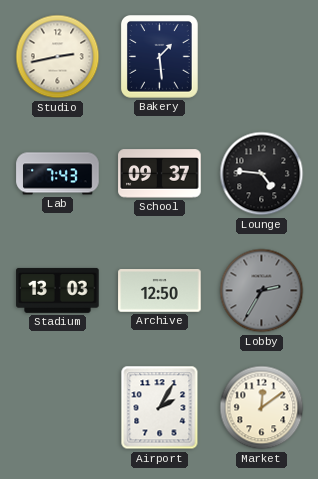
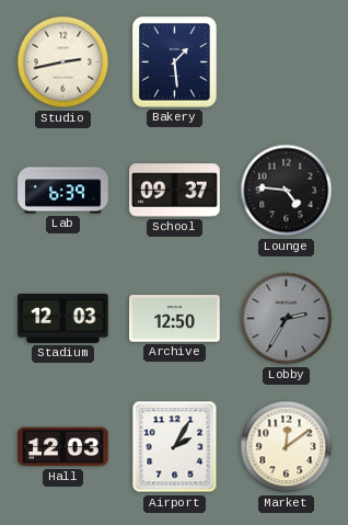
Lab: 7:43 -> 6:39 (63, 191)
Stadium: 13:03 -> 12:03 (63, 318)
Hall: none -> 12:03 (63, 447)
